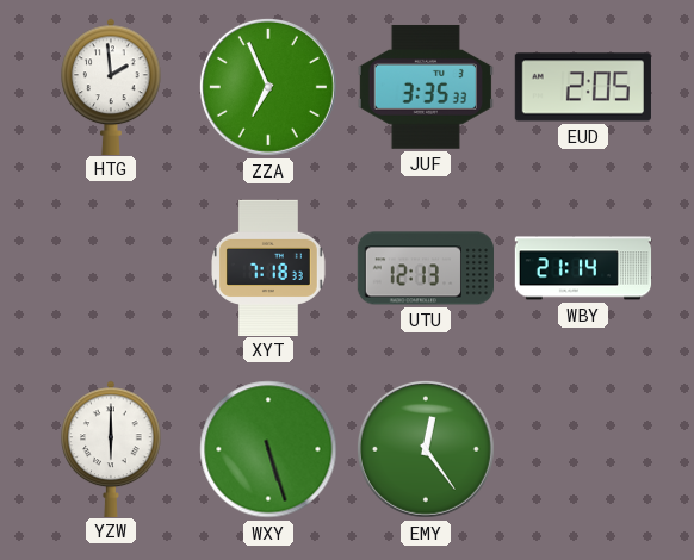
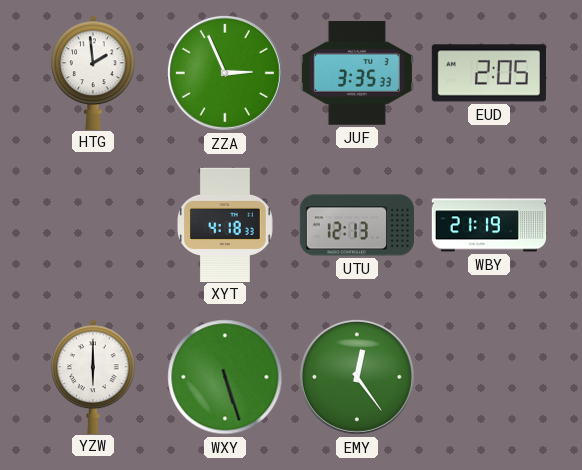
ZZA: 6:56 -> 2:56 (225, 73)
XYT: 7:18 -> 4:18 (226, 224)
WBY: 21:14 -> 21:19 (489, 225)
